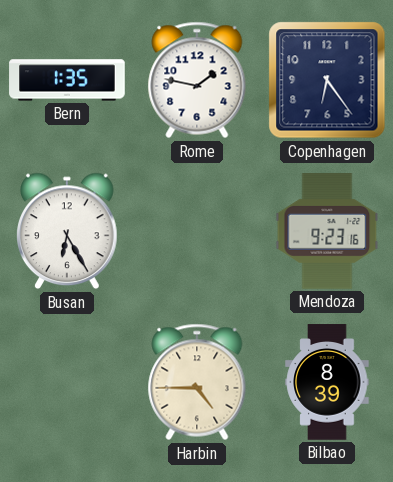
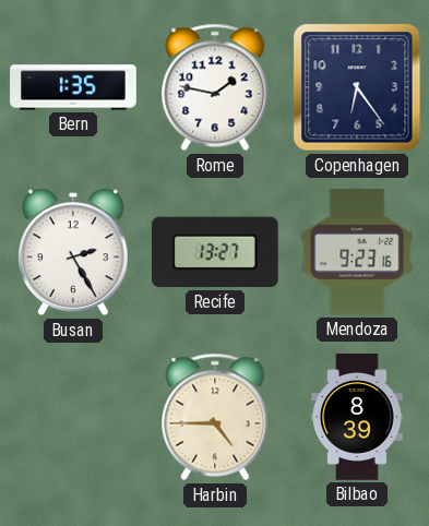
Busan: 6:25 -> 2:25 (74, 252)
Recife: none -> 13:27 (215, 252)
